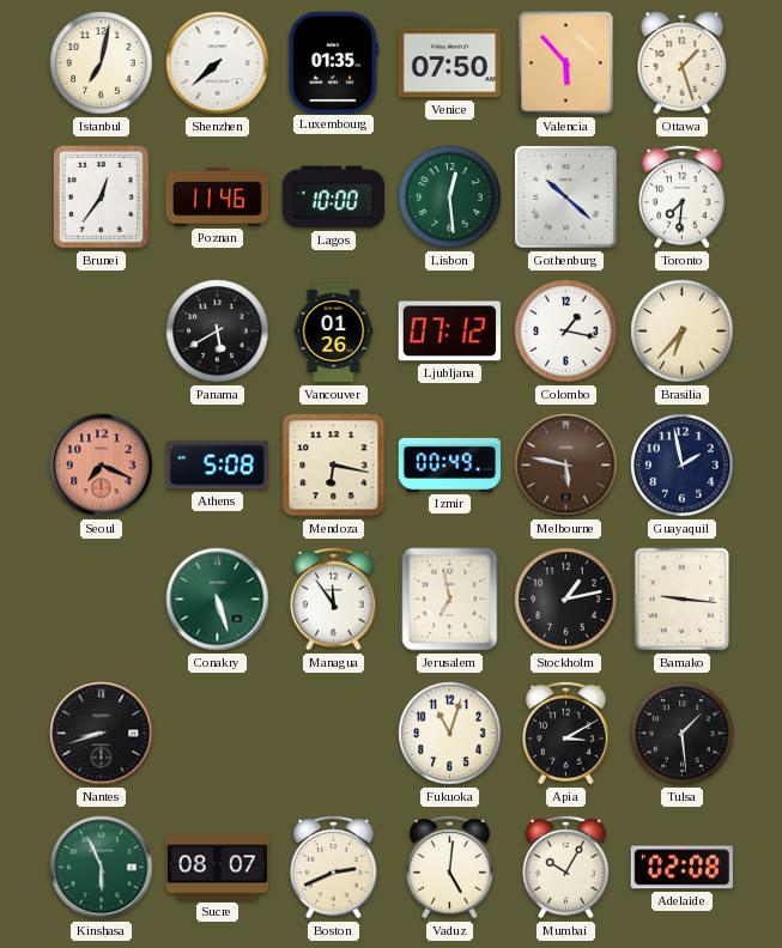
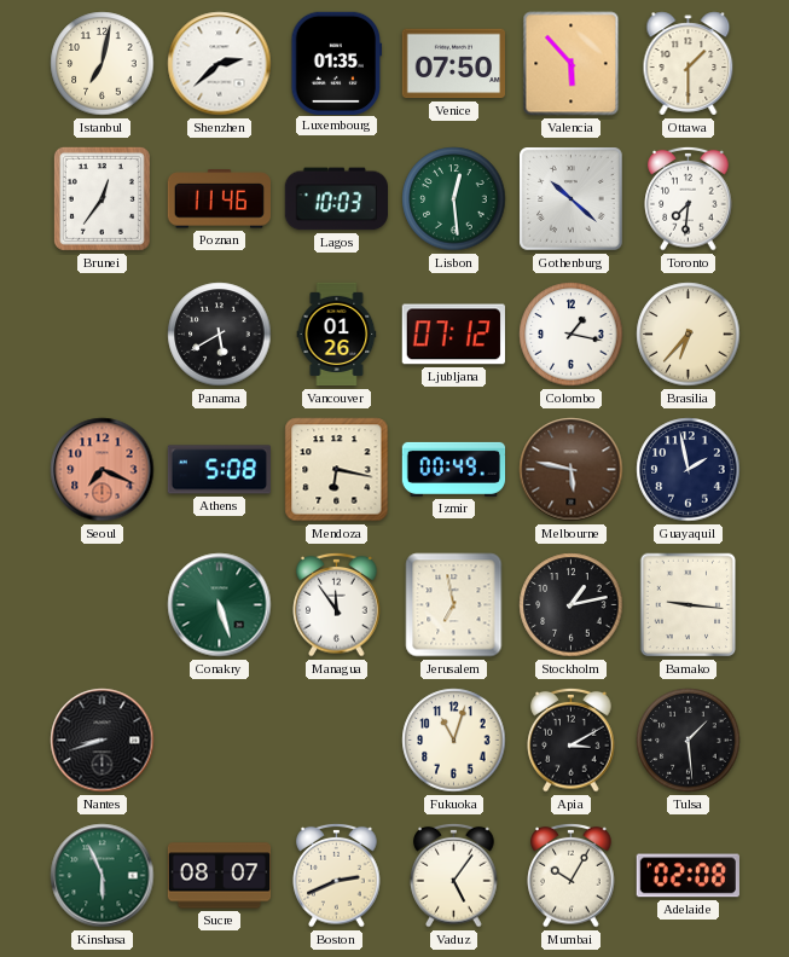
Shenzhen: 7:38 -> 2:38 (220, 64)
Ottawa: 1:27 -> 1:30 (689, 64)
Lagos: 10:00 -> 10:03 (336, 199)
Vaduz: 5:01 -> 5:06 (454, 875)
